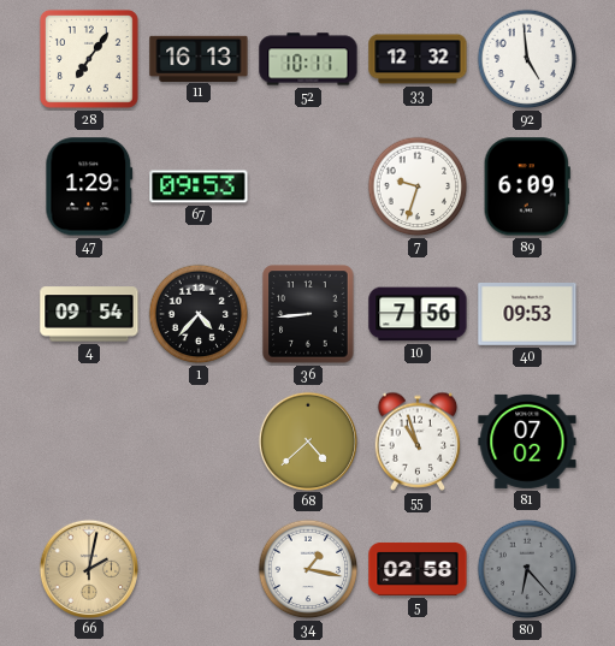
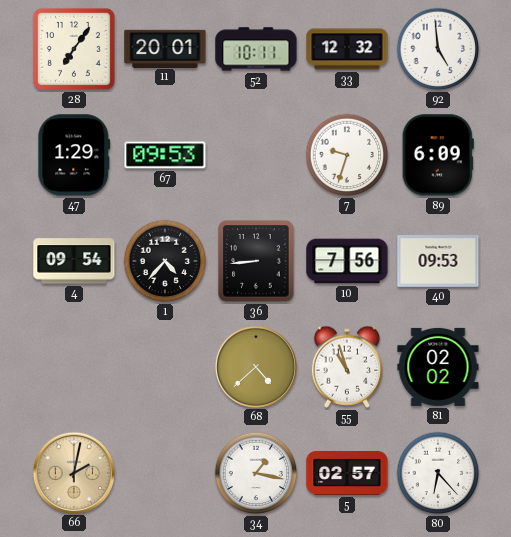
11: 16:13 -> 20:01 (165, 48)
81: 07:02 -> 02:02 (438, 367)
5: 02:58 -> 02:57 (347, 473)
80 dial: grey -> white (438, 473)
